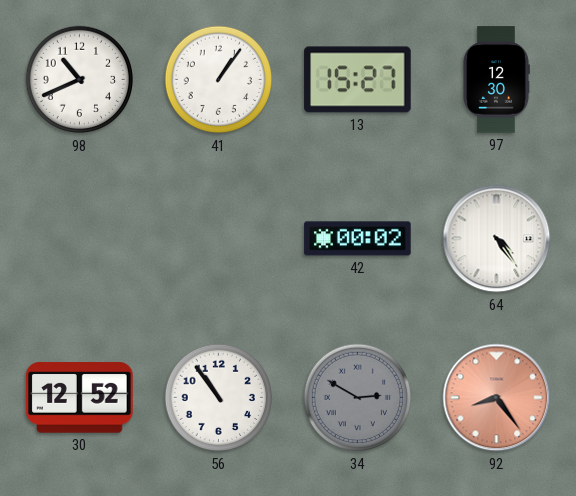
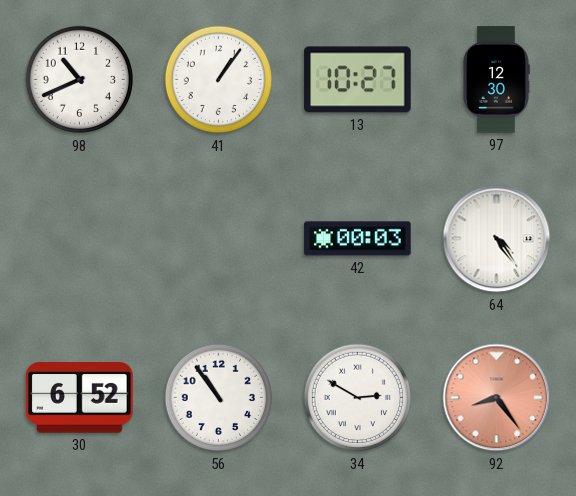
13: 15:27 -> 10:27 (358, 80)
42: 00:02 -> 00:03 (358, 239)
30: 12:52 -> 6:52 (80, 398)
34 dial: grey -> white (358, 398)
